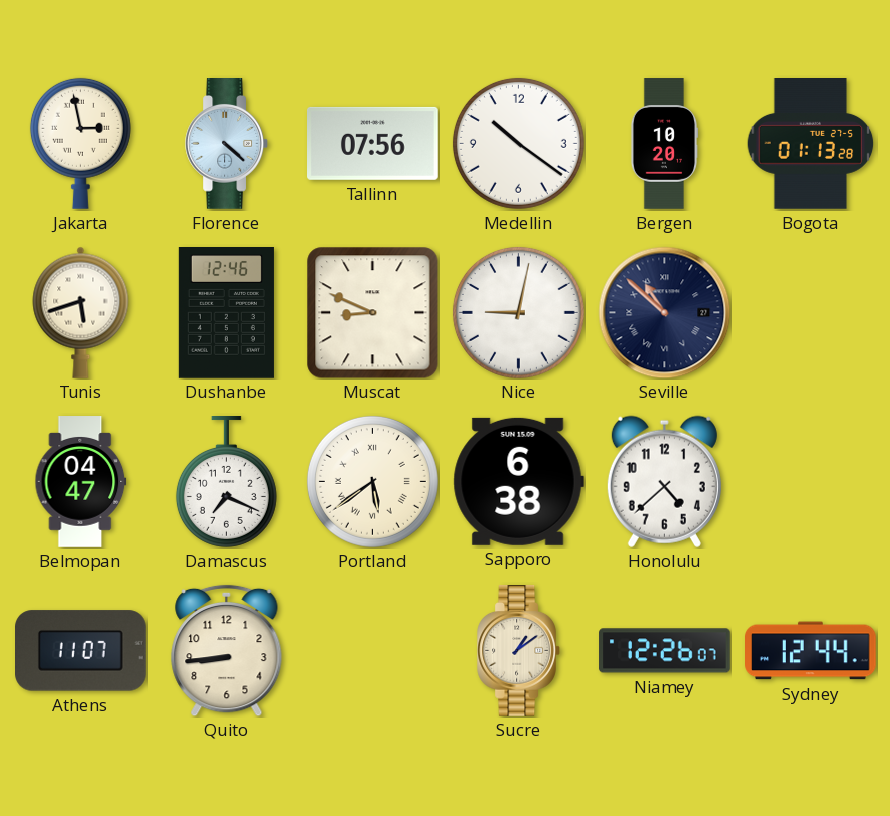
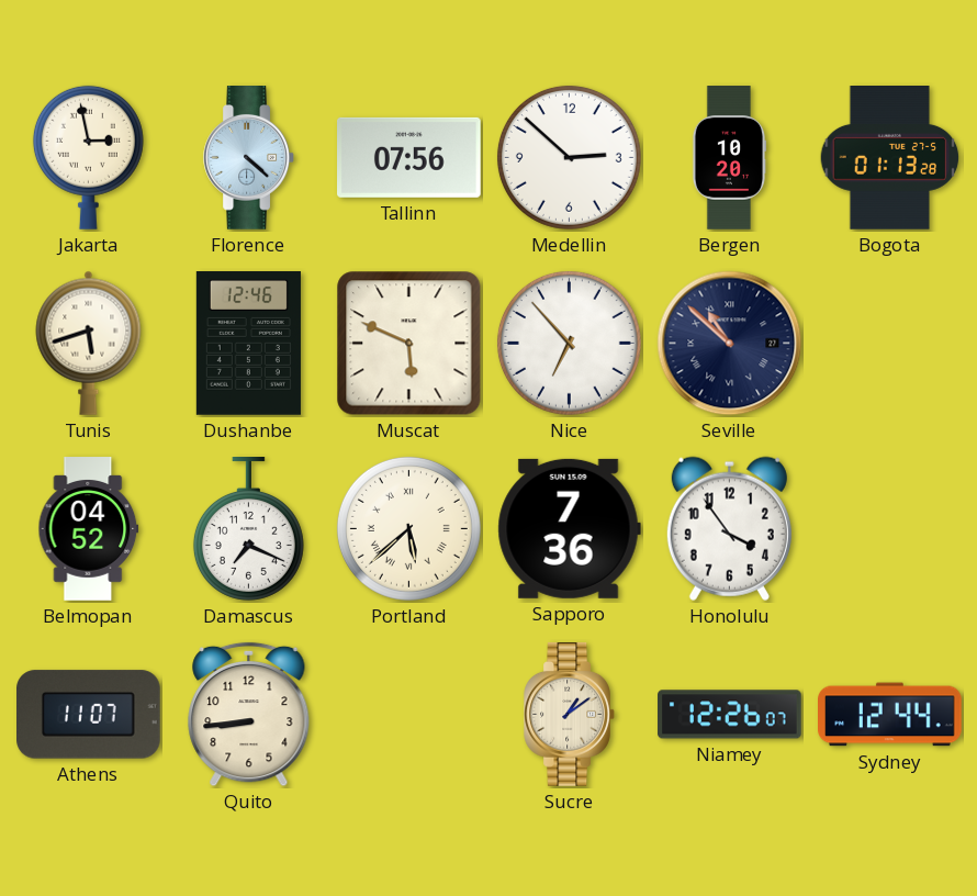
Medellin: 10:21 -> 2:52 (569, 157)
Muscat: 8:49 -> 5:49 (409, 344)
Nice: 9:02 -> 6:53 (569, 343)
Belmopan: 04:47 -> 04:52 (89, 529)
Portland: 5:39 -> 5:38 (408, 528)
Sapporo: 6:38 -> 7:36 (569, 528)
Honolulu: 4:38 -> 3:54 (729, 528)
